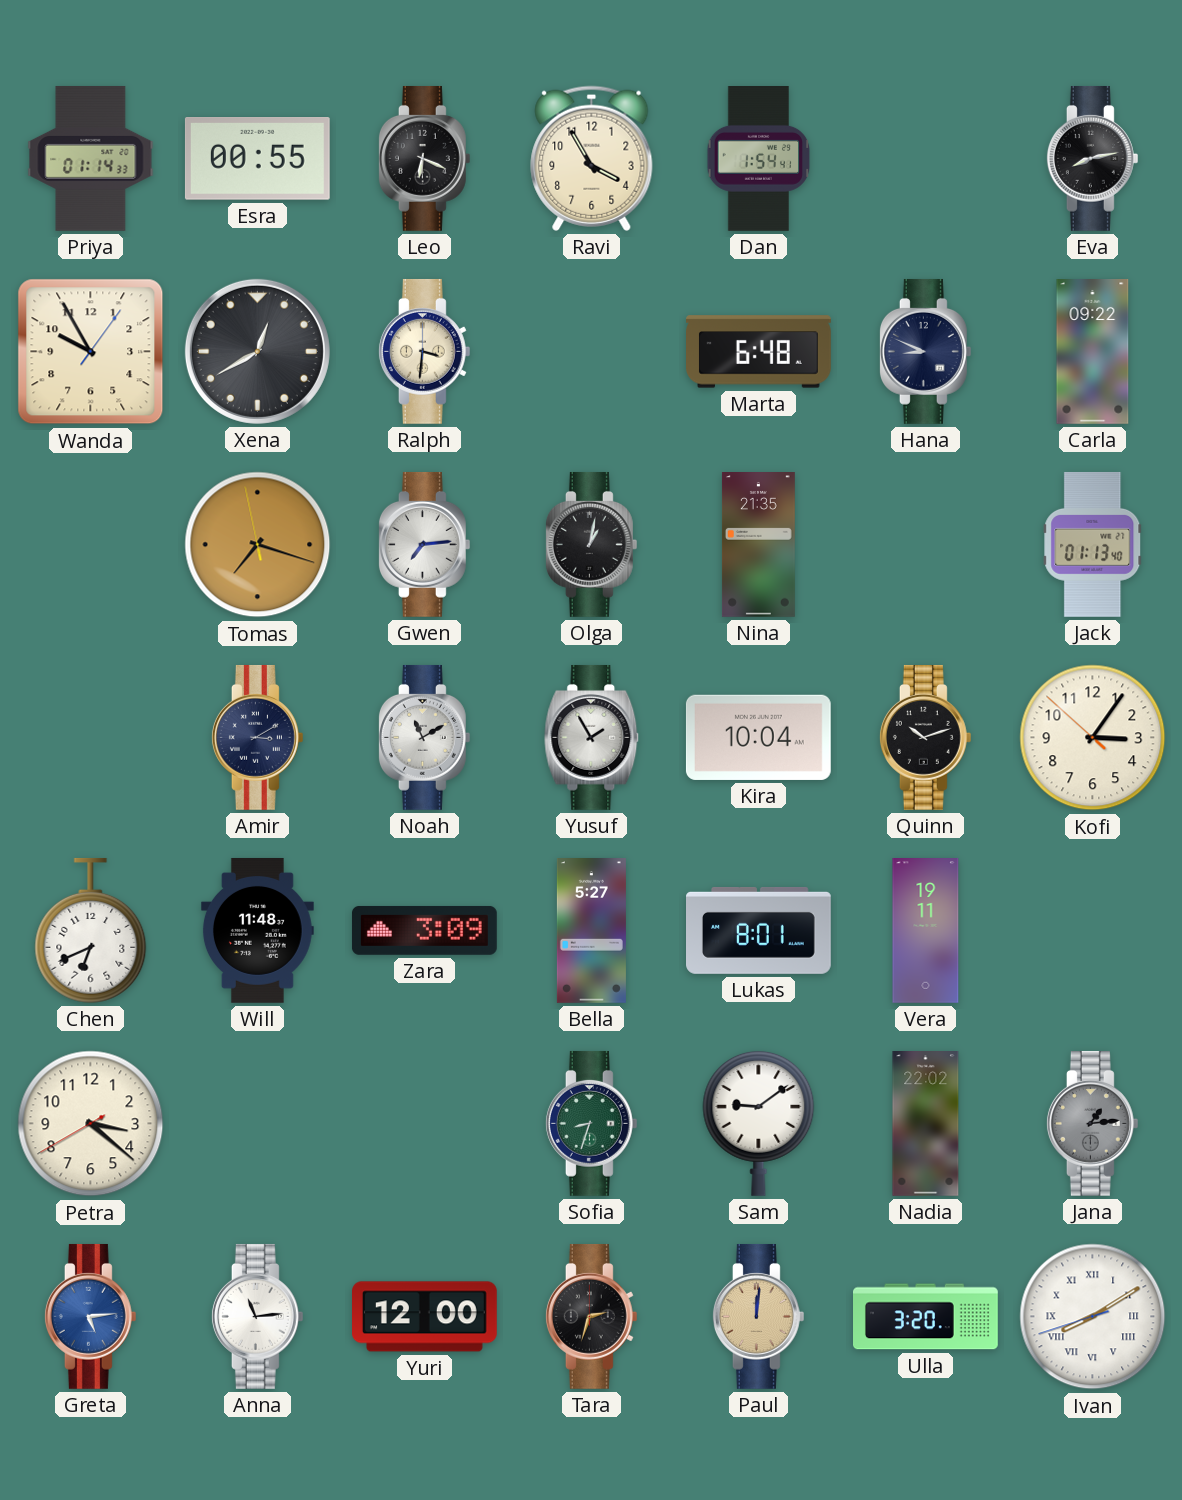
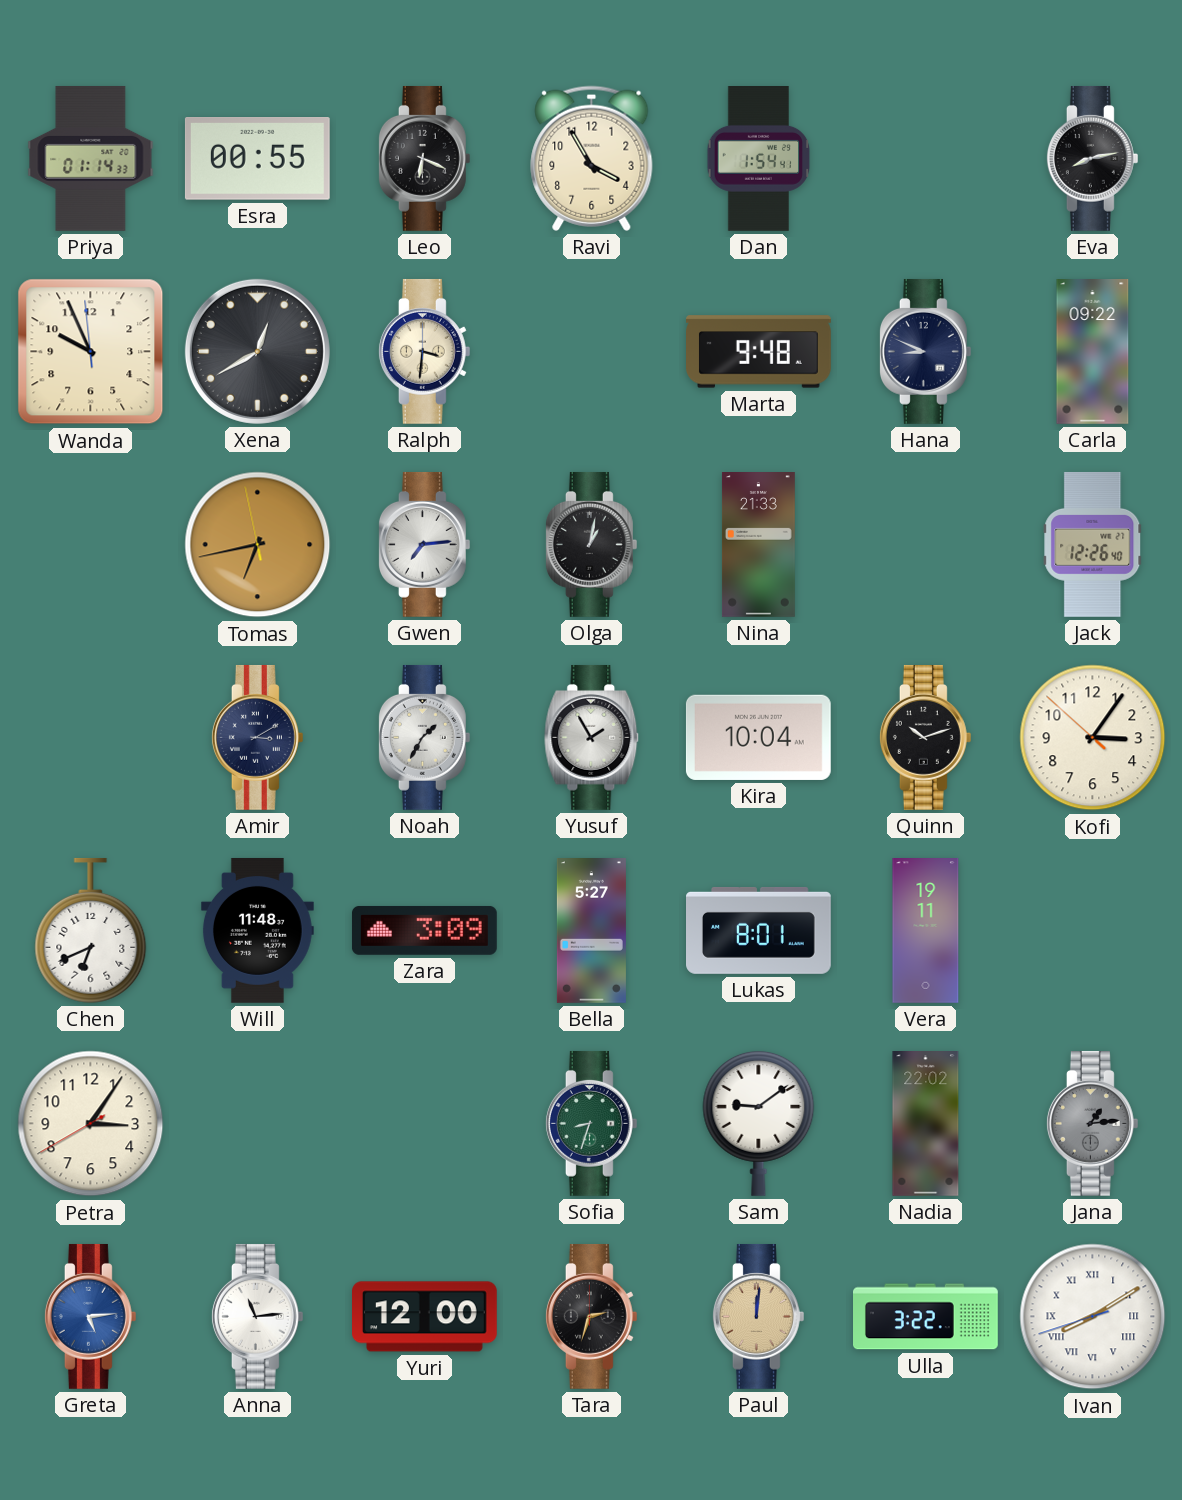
Wanda: 9:55:06 -> 9:55:59 (91, 352)
Marta: 6:48 -> 9:48 (759, 352)
Tomas: 7:17 -> 6:42 (258, 545)
Nina: 21:35 -> 21:33 (758, 545)
Jack: 01:13 -> 12:26 (1093, 544)
Noah: 11:10 -> 1:35 (424, 737)
Petra: 3:21 -> 3:05 (91, 1124)
Ulla: 3:20 -> 3:22 (926, 1317)
